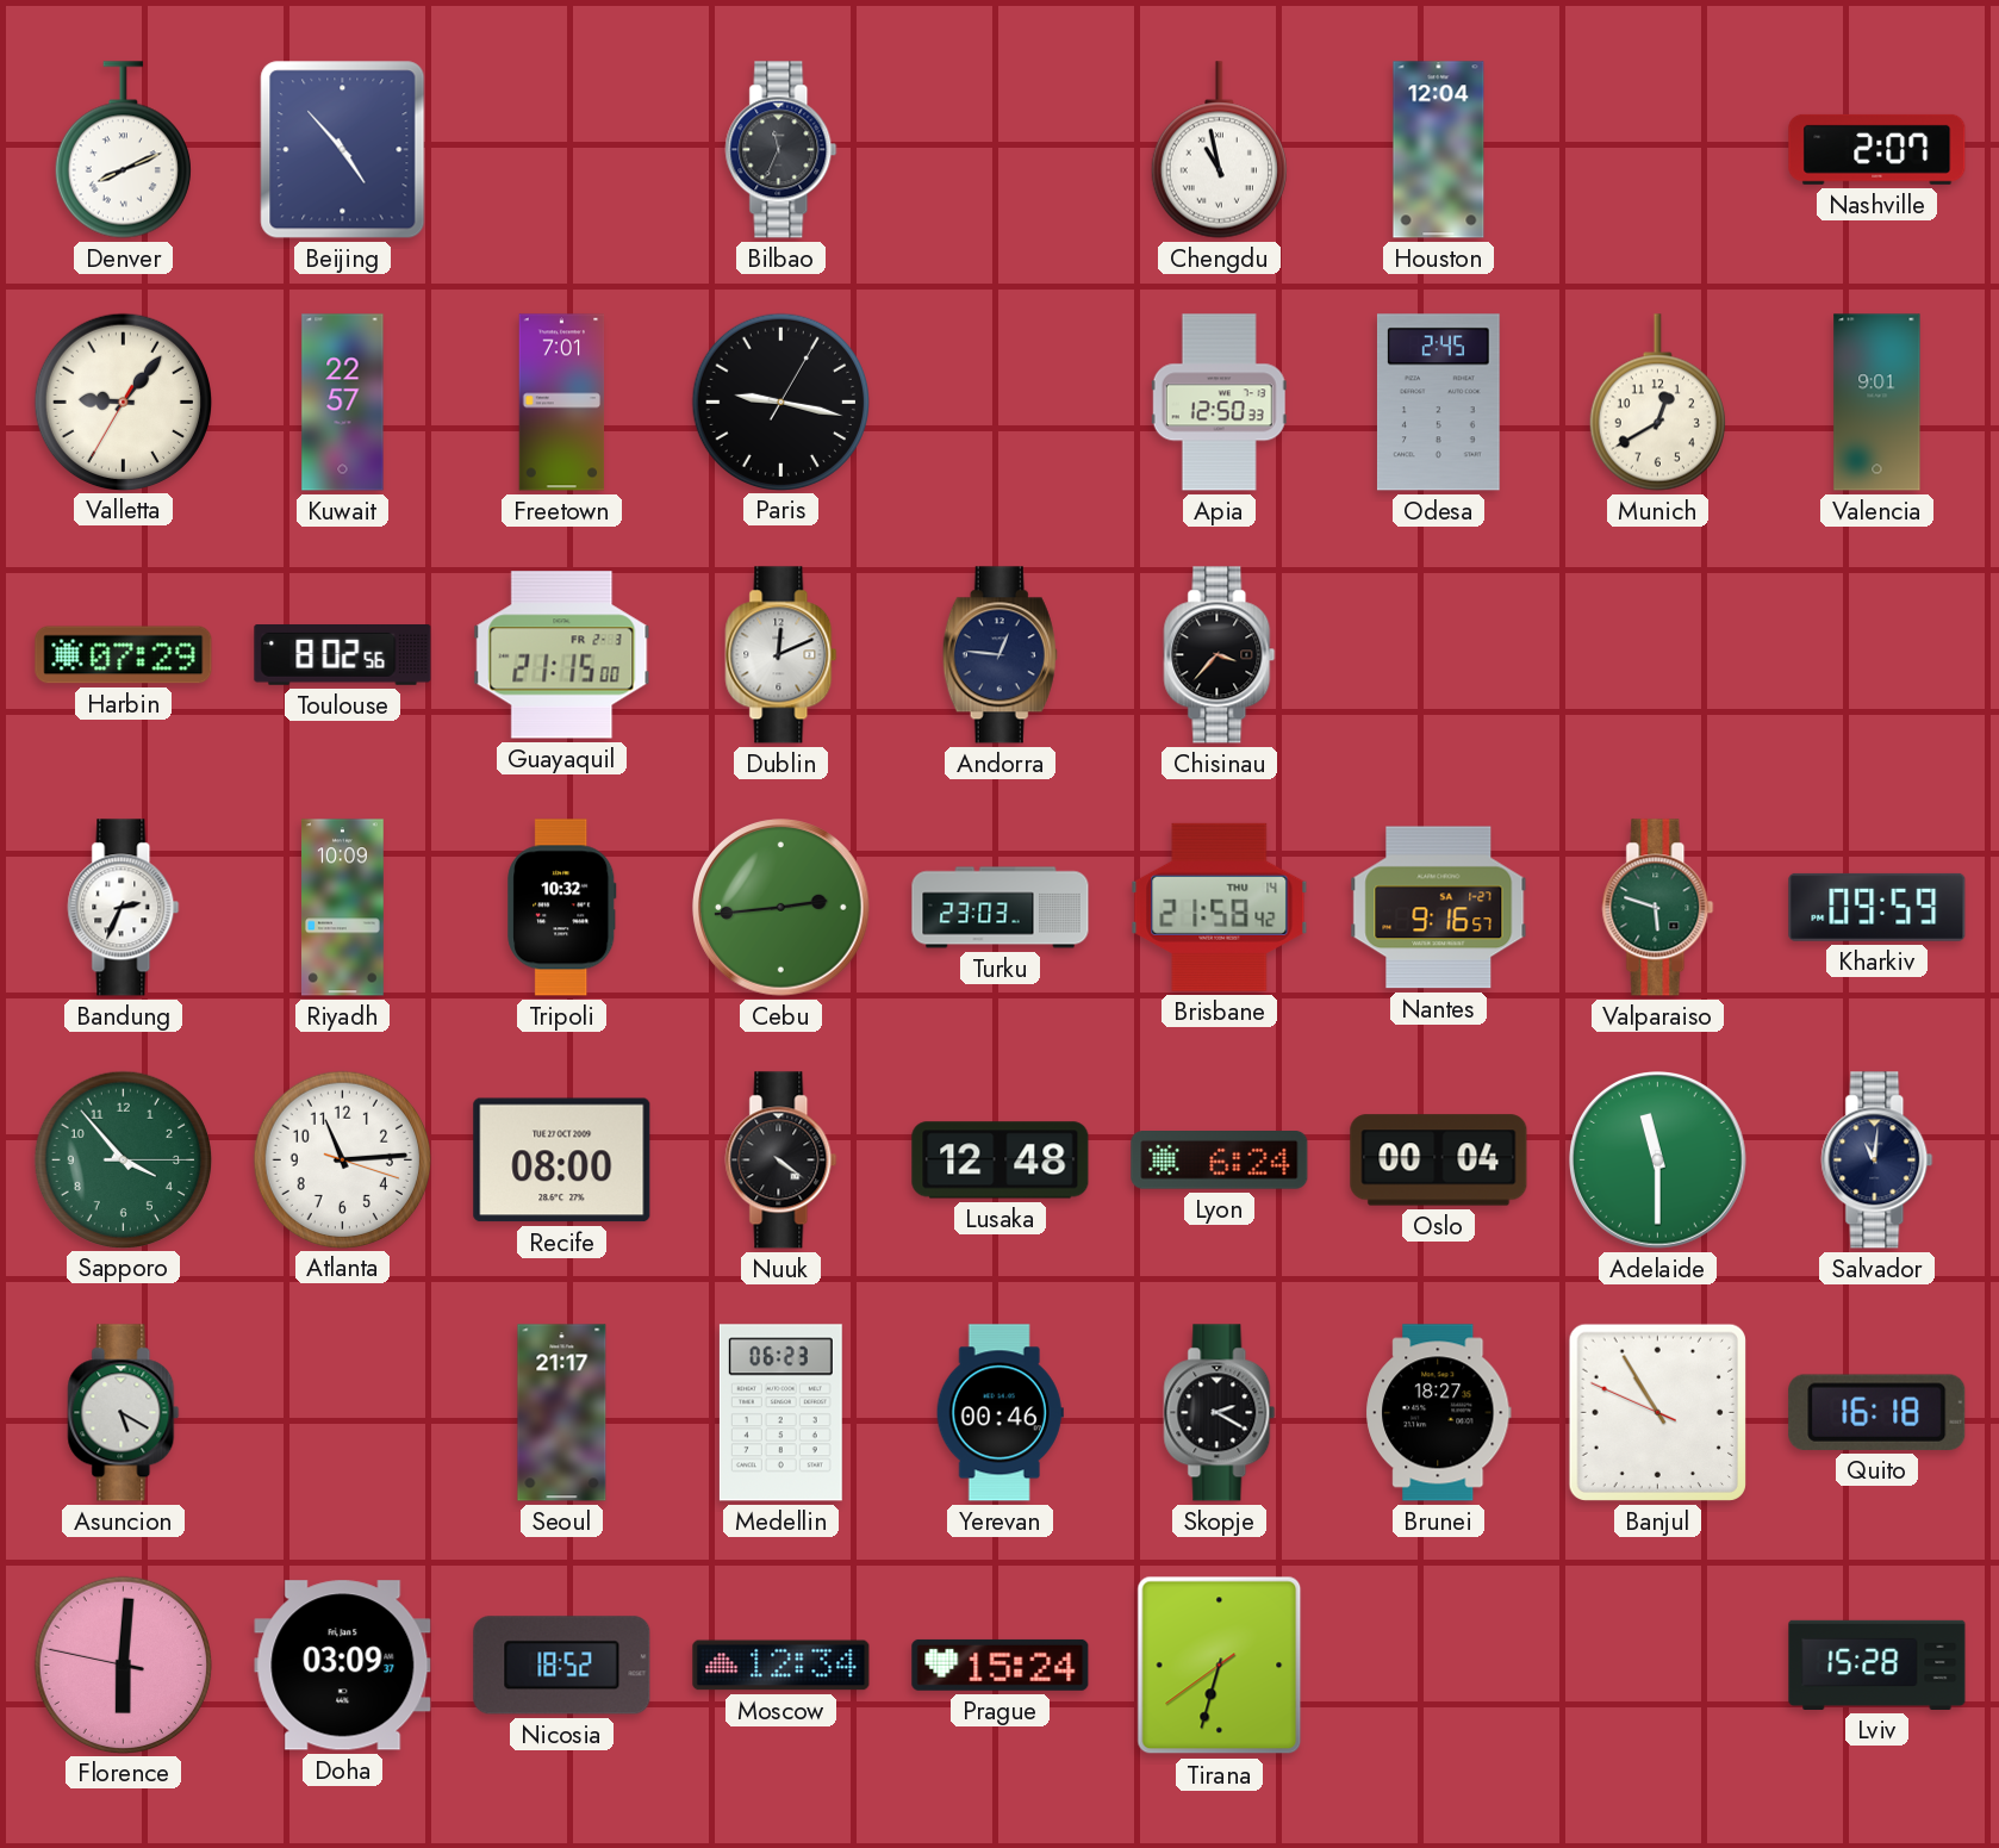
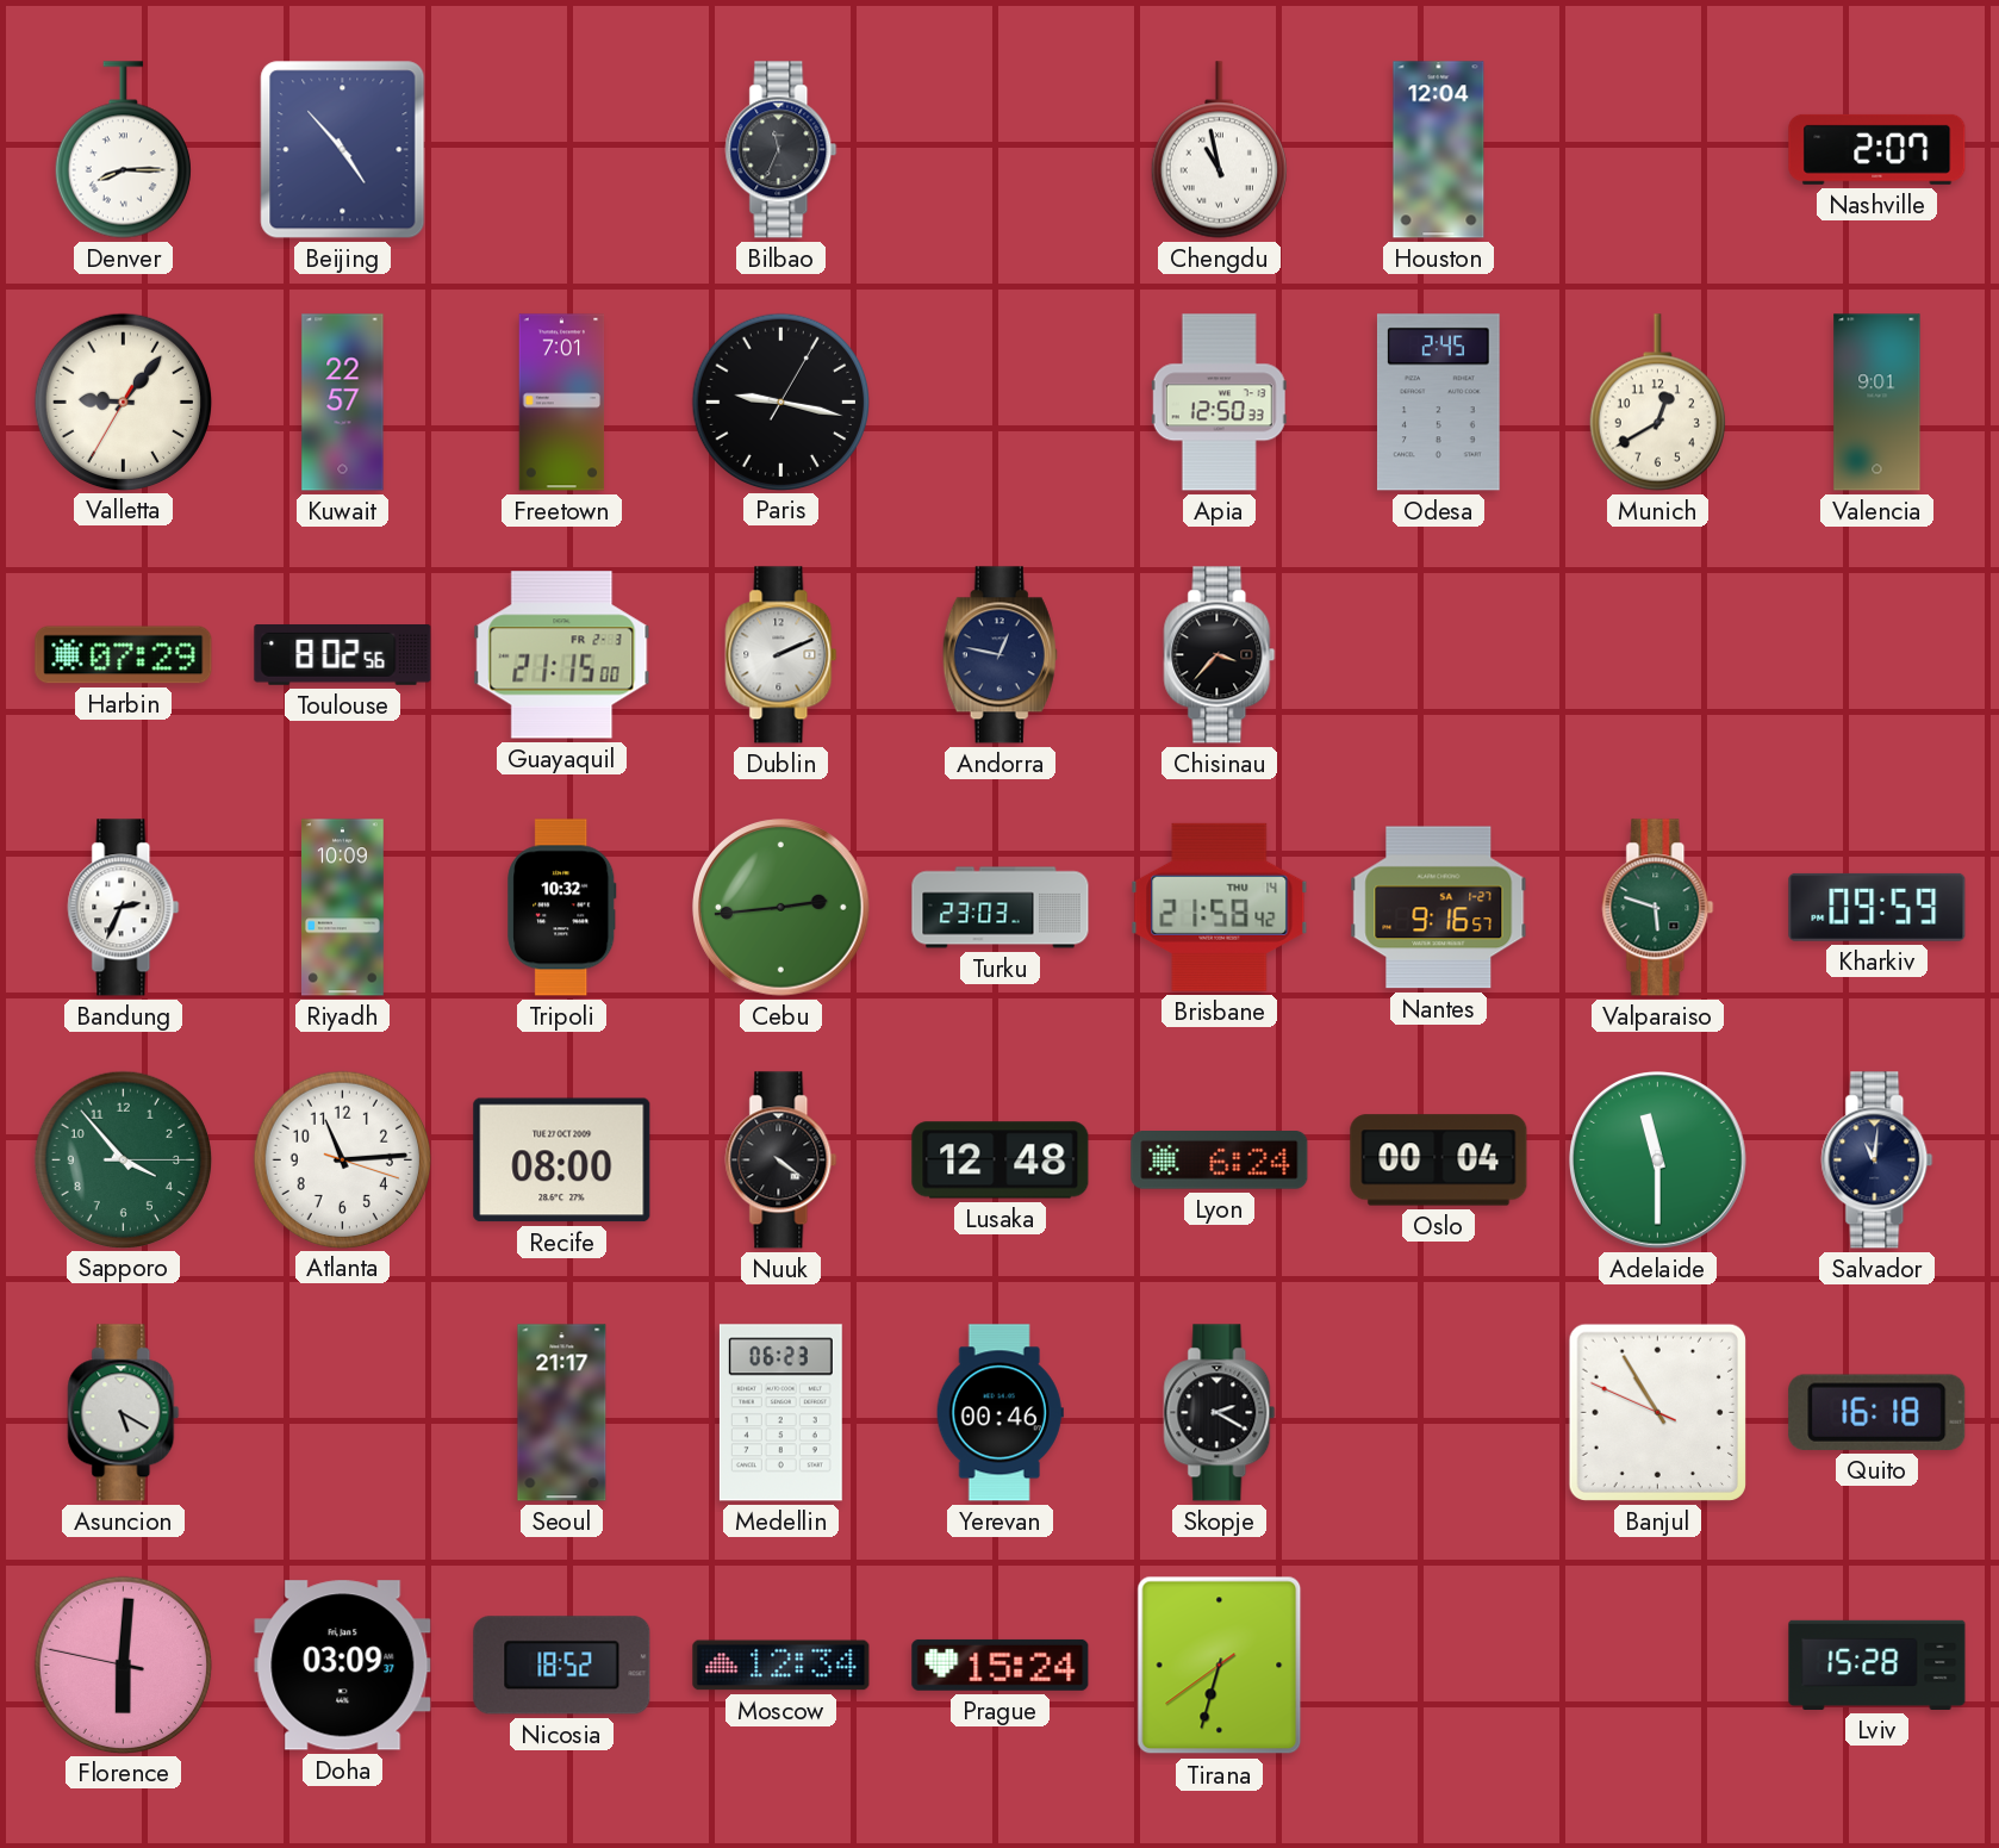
Denver: 8:11 -> 8:15 (123, 150)
Dublin: 12:11 -> 2:11 (781, 655)
Andorra: 12:46 -> 12:47 (999, 655)
Brunei: 18:27 -> none (1439, 1413)
